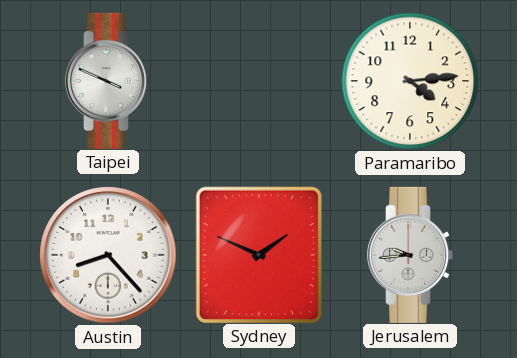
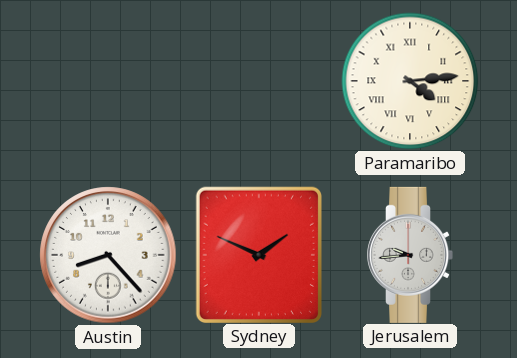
Taipei: 3:49 -> none (109, 81)
Paramaribo numerals: Arabic -> Roman (410, 81)
